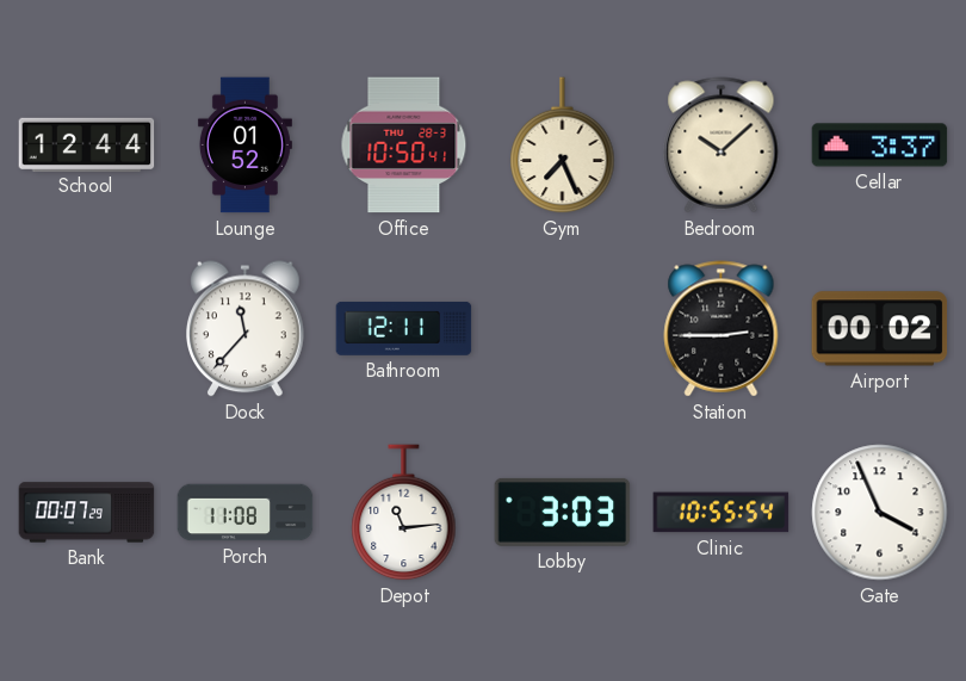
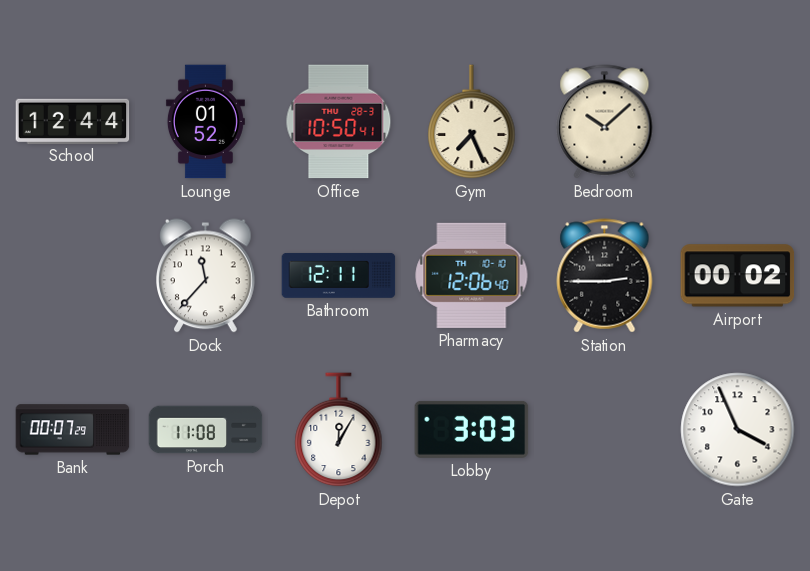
Cellar: 3:37 -> none (880, 146)
Pharmacy: none -> 12:06 (472, 275)
Depot: 11:14 -> 12:05 (339, 430)
Clinic: 10:55 -> none (722, 513)
